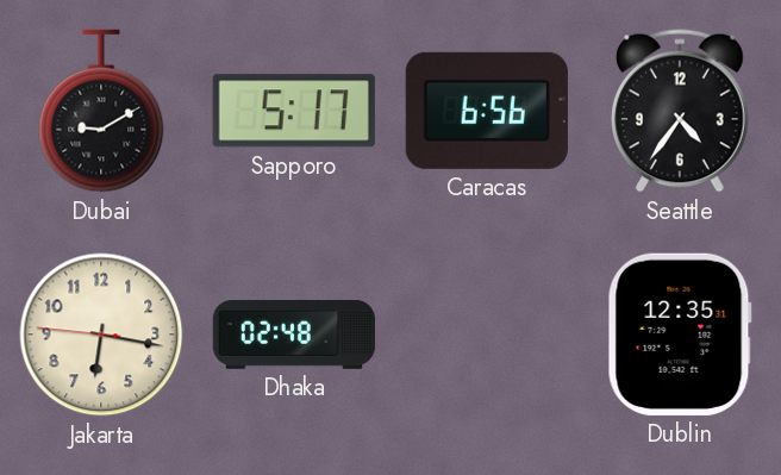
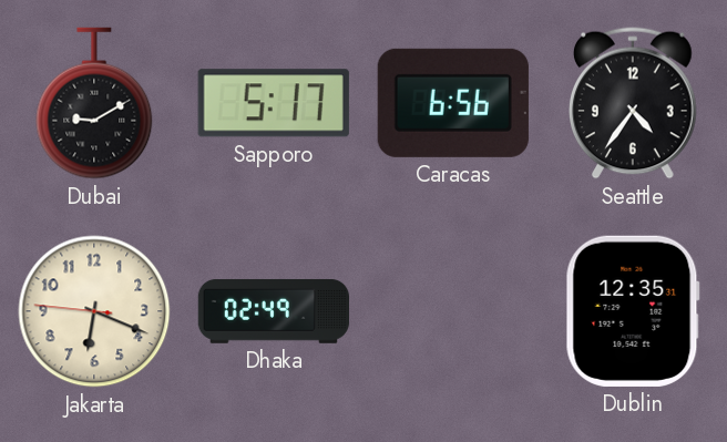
Jakarta: 6:16 -> 6:18 (94, 311)
Dhaka: 02:48 -> 02:49 (273, 311)
